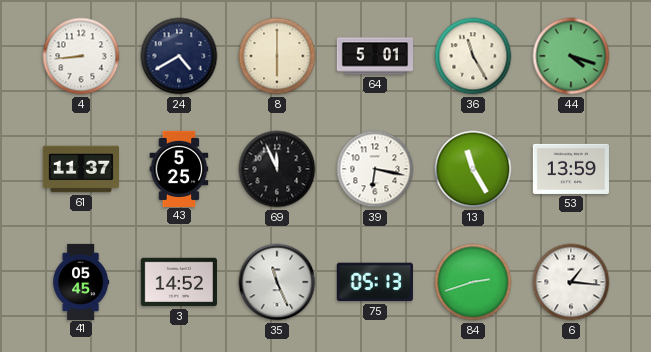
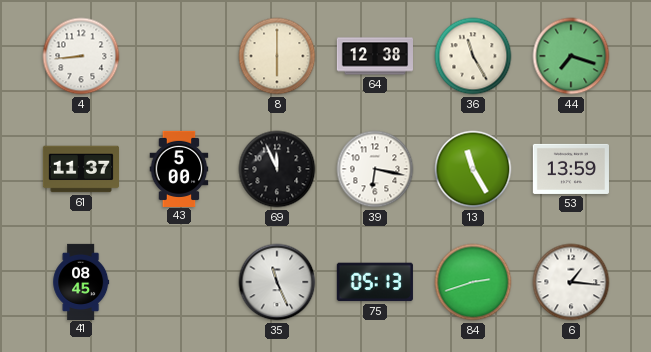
24: 4:40 -> none (179, 56)
64: 5:01 -> 12:38 (374, 56)
44: 4:18 -> 7:18 (571, 56)
43: 5:25 -> 5:00 (179, 168)
41: 05:45 -> 08:45 (81, 281)
3: 14:52 -> none (179, 282)
